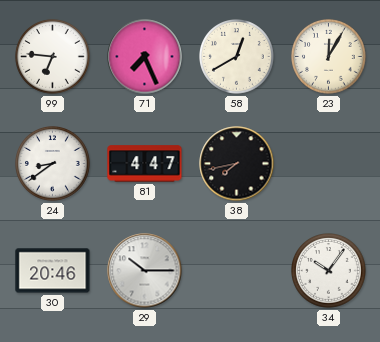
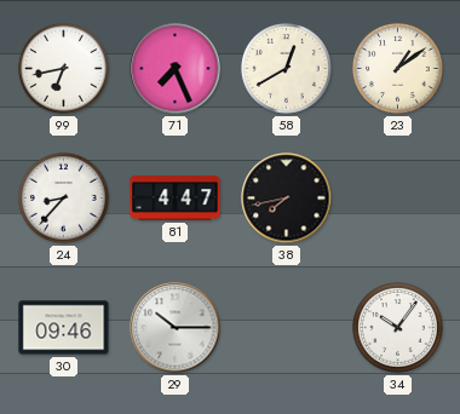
99: 6:46 -> 6:43 (64, 69)
23: 12:05 -> 1:09 (398, 69)
24: 8:39 -> 8:37 (64, 199)
30: 20:46 -> 09:46 (64, 328)
